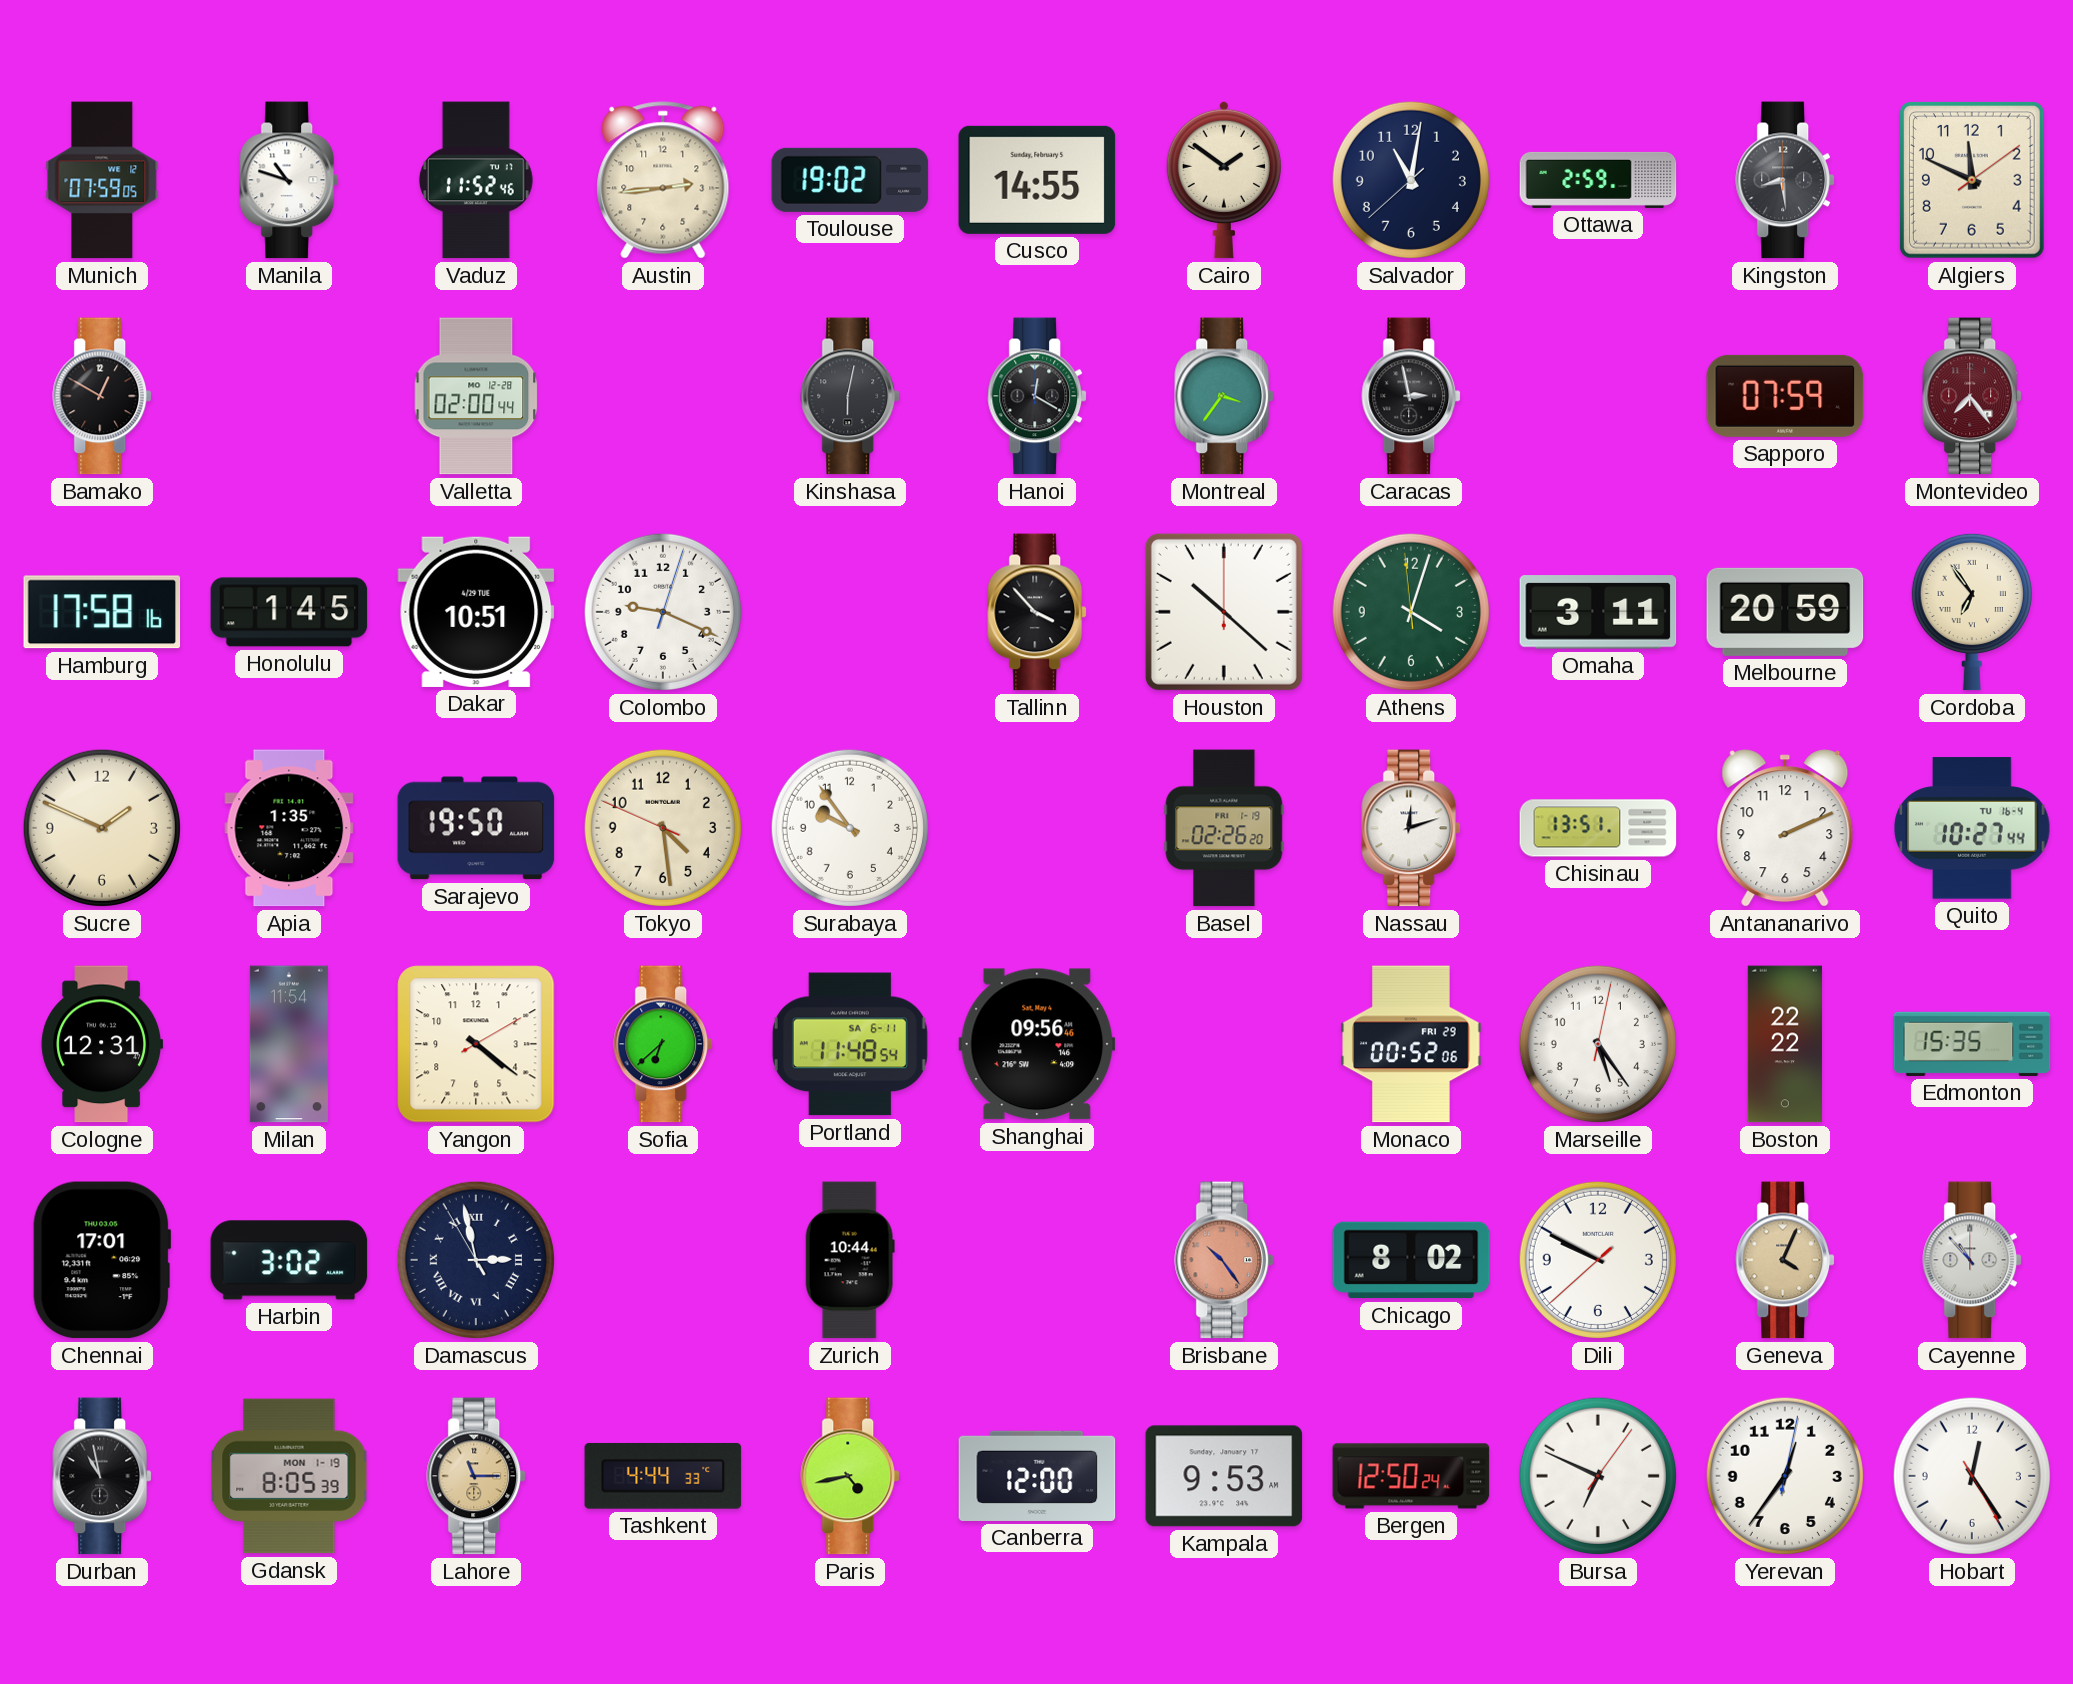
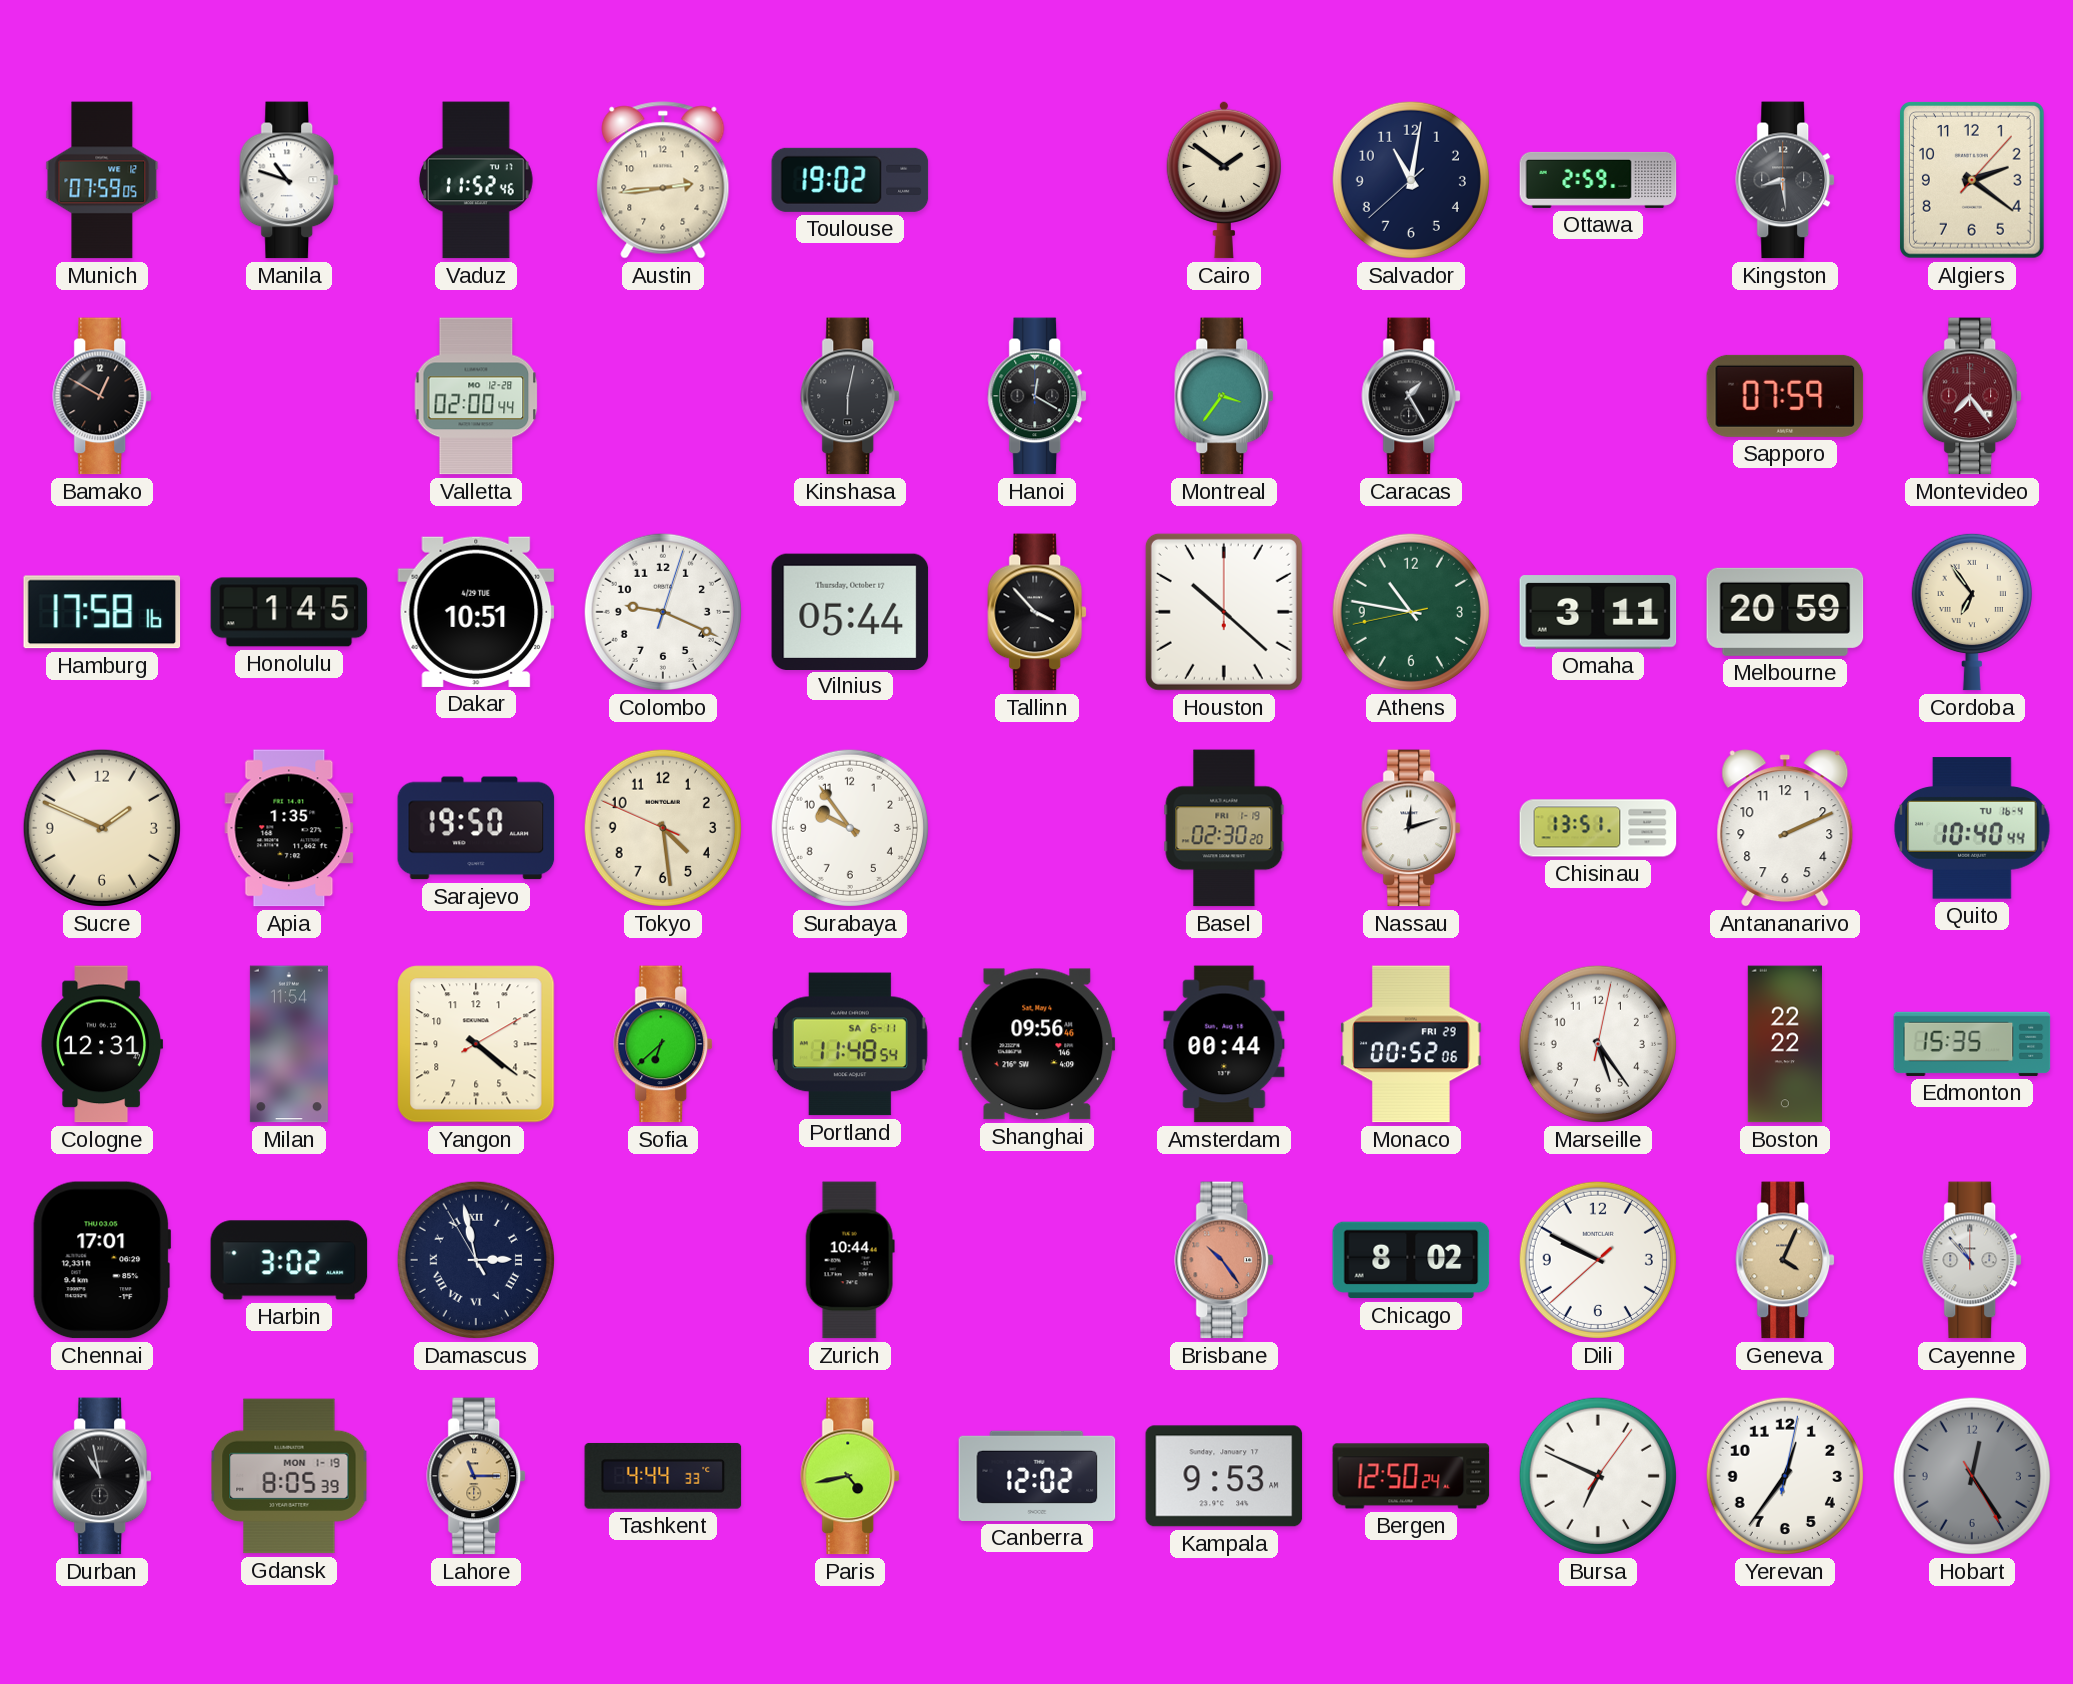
Cusco: 14:55 -> none (1037, 180)
Algiers: 11:49 -> 2:21 (1972, 181)
Caracas: 2:58 -> 1:25 (1412, 396)
Vilnius: none -> 05:44 (850, 611)
Athens: 4:02 -> 10:46 (1411, 612)
Basel: 02:26 -> 02:30 (1224, 828)
Quito: 10:27 -> 10:40 (1972, 828)
Amsterdam: none -> 00:44 (1224, 1044)
Canberra: 12:00 -> 12:02 (1037, 1476)
Hobart dial: white -> grey (1972, 1476)
